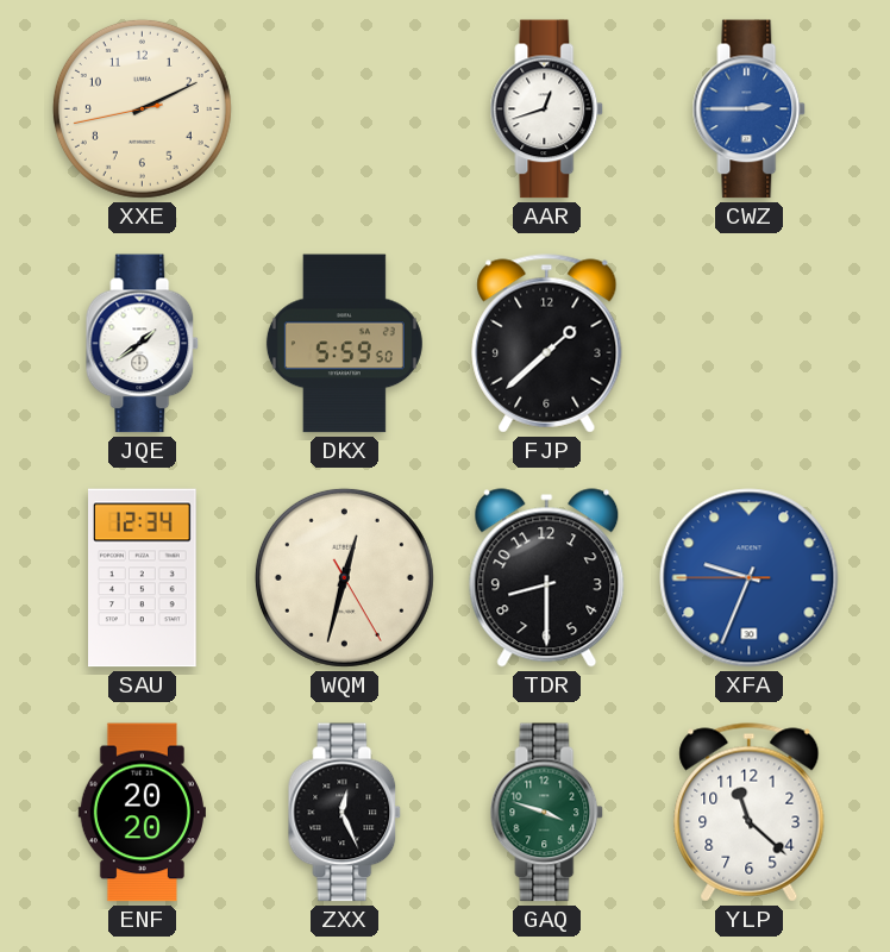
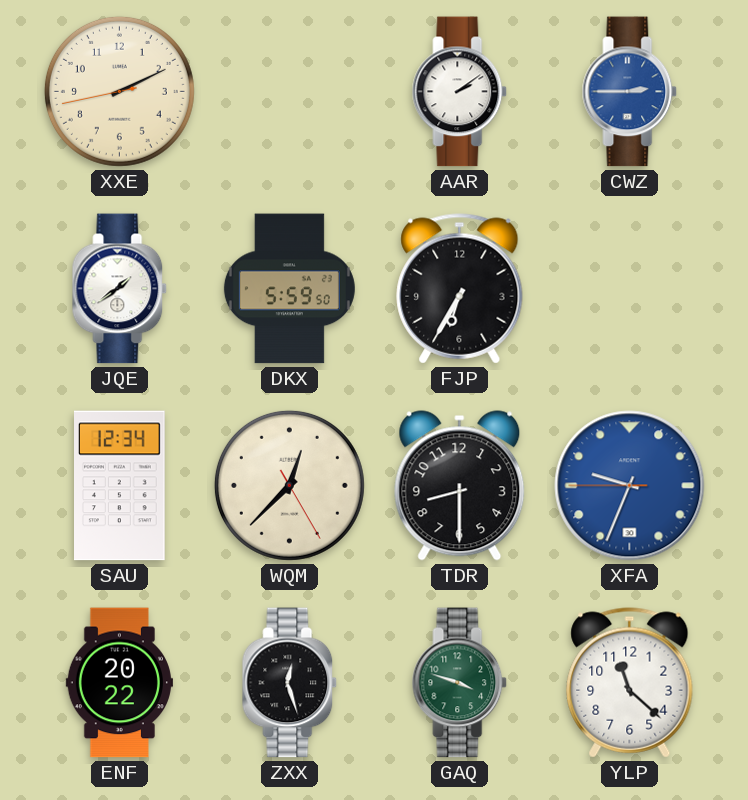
AAR: 12:42 -> 2:09 (460, 92)
FJP: 1:38 -> 6:35 (460, 289)
WQM: 12:32 -> 12:37 (289, 485)
ENF: 20:20 -> 20:22 (119, 683)
ZXX: 12:26 -> 12:27 (290, 683)
